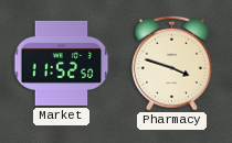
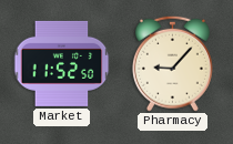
Pharmacy: 3:48 -> 9:07 (172, 63)
